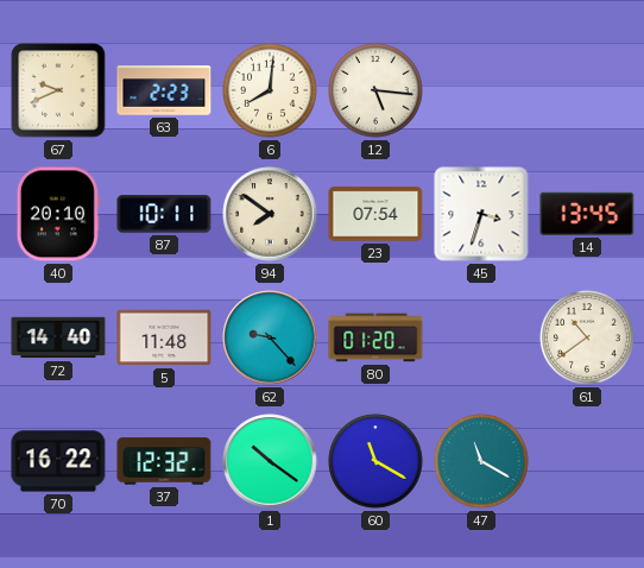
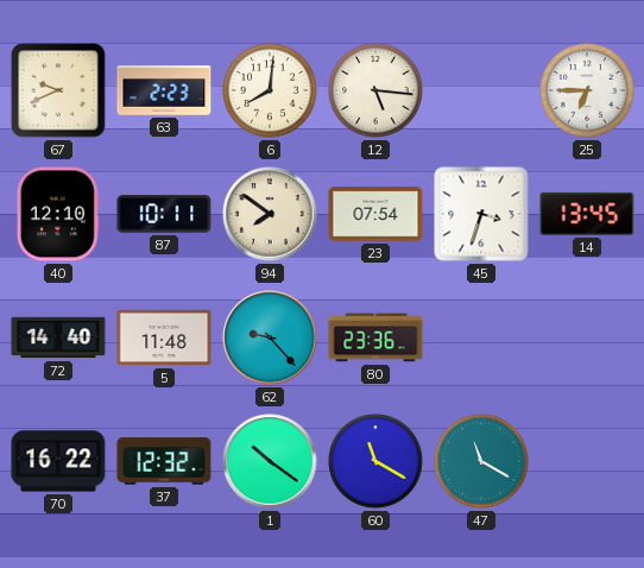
25: none -> 6:45 (587, 90)
40: 20:10 -> 12:10 (58, 214)
80: 01:20 -> 23:36 (375, 337)
61: 10:39 -> none (587, 337)
